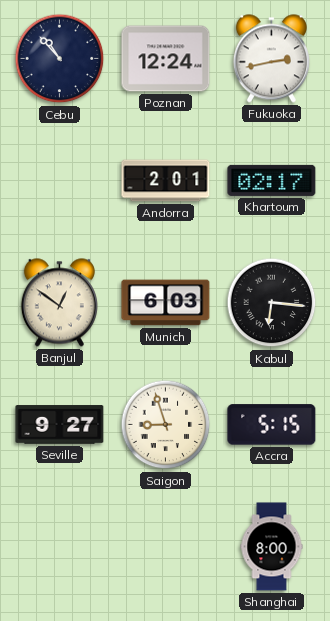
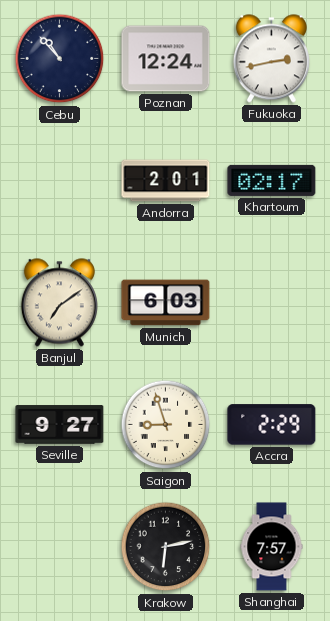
Banjul: 12:51 -> 7:09 (59, 303)
Kabul: 6:16 -> none (272, 303)
Accra: 5:15 -> 2:29 (272, 425)
Krakow: none -> 6:13 (166, 547)
Shanghai: 8:00 -> 7:57 (272, 547)
